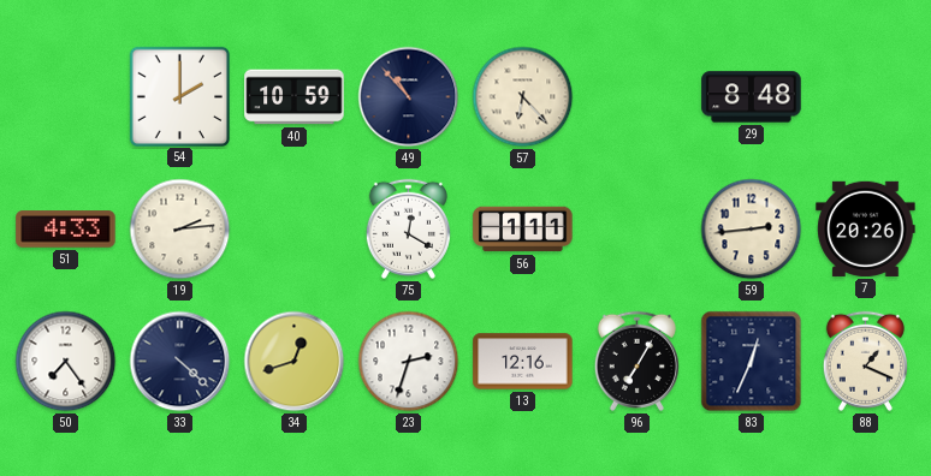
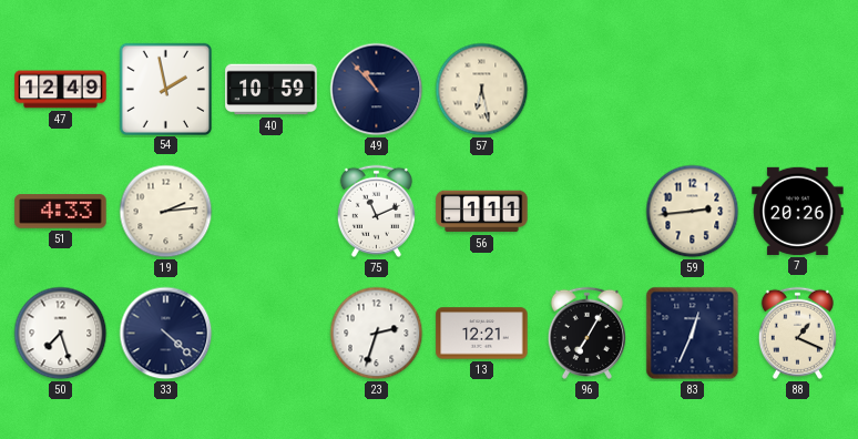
47: none -> 12:49 (61, 90)
54: 2:00 -> 1:58 (165, 89)
57: 6:23 -> 6:28 (482, 90)
29: 8:48 -> none (752, 97)
75: 12:20 -> 11:11 (376, 211)
50: 7:24 -> 7:27 (61, 334)
34: 12:42 -> none (295, 362)
13: 12:16 -> 12:21 (482, 334)
